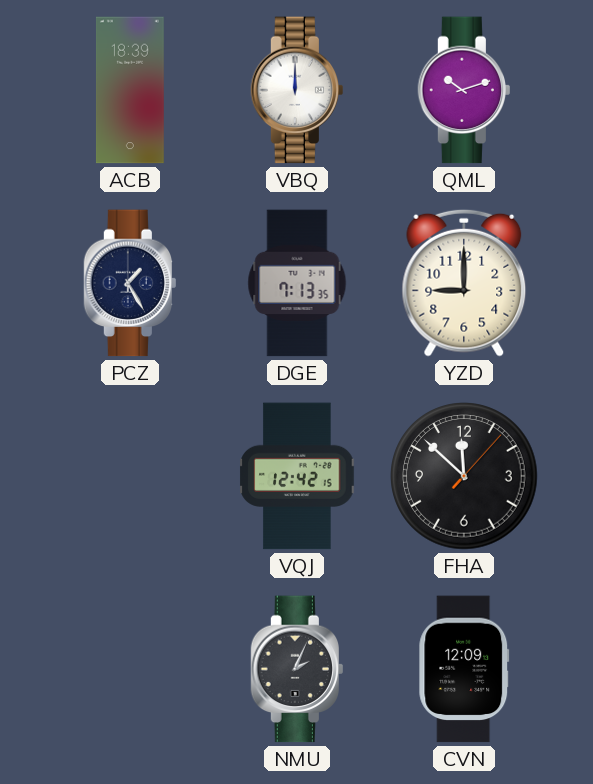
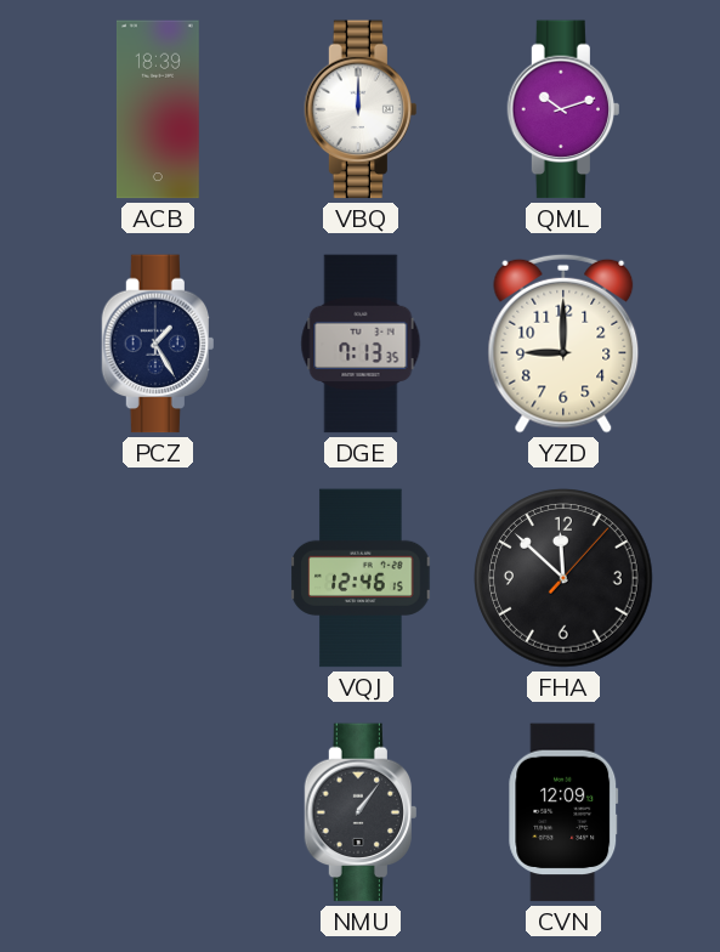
VQJ: 12:42 -> 12:46 (361, 578)
NMU: 2:04 -> 1:06 (361, 812)
